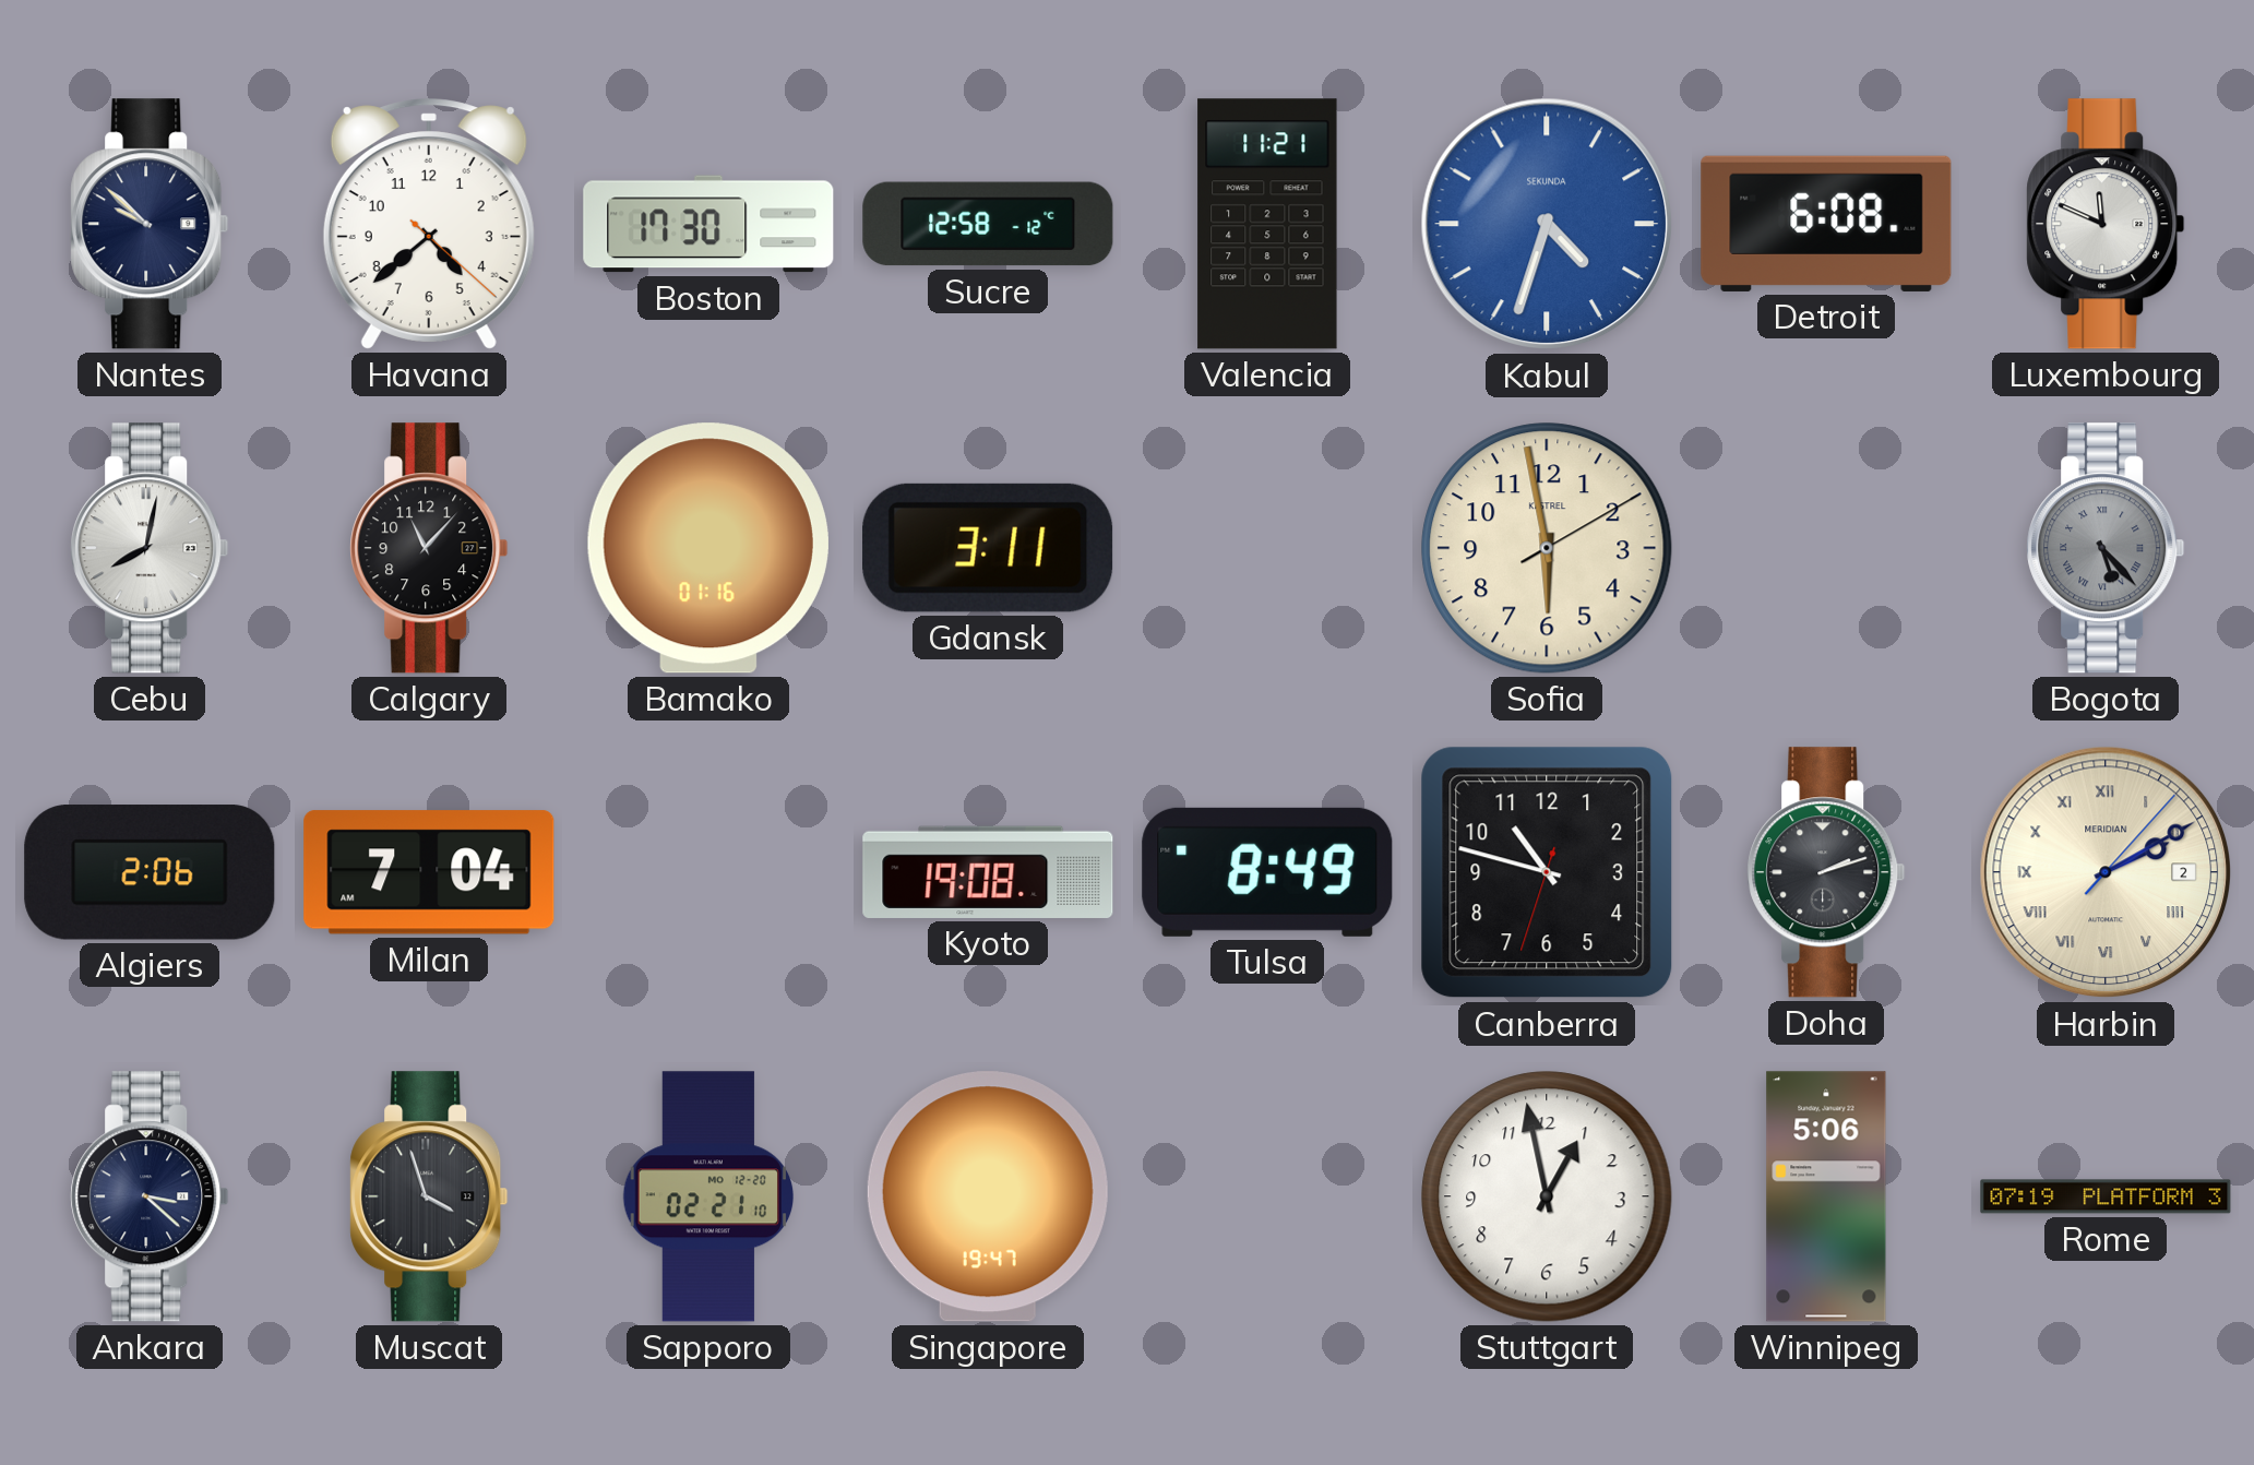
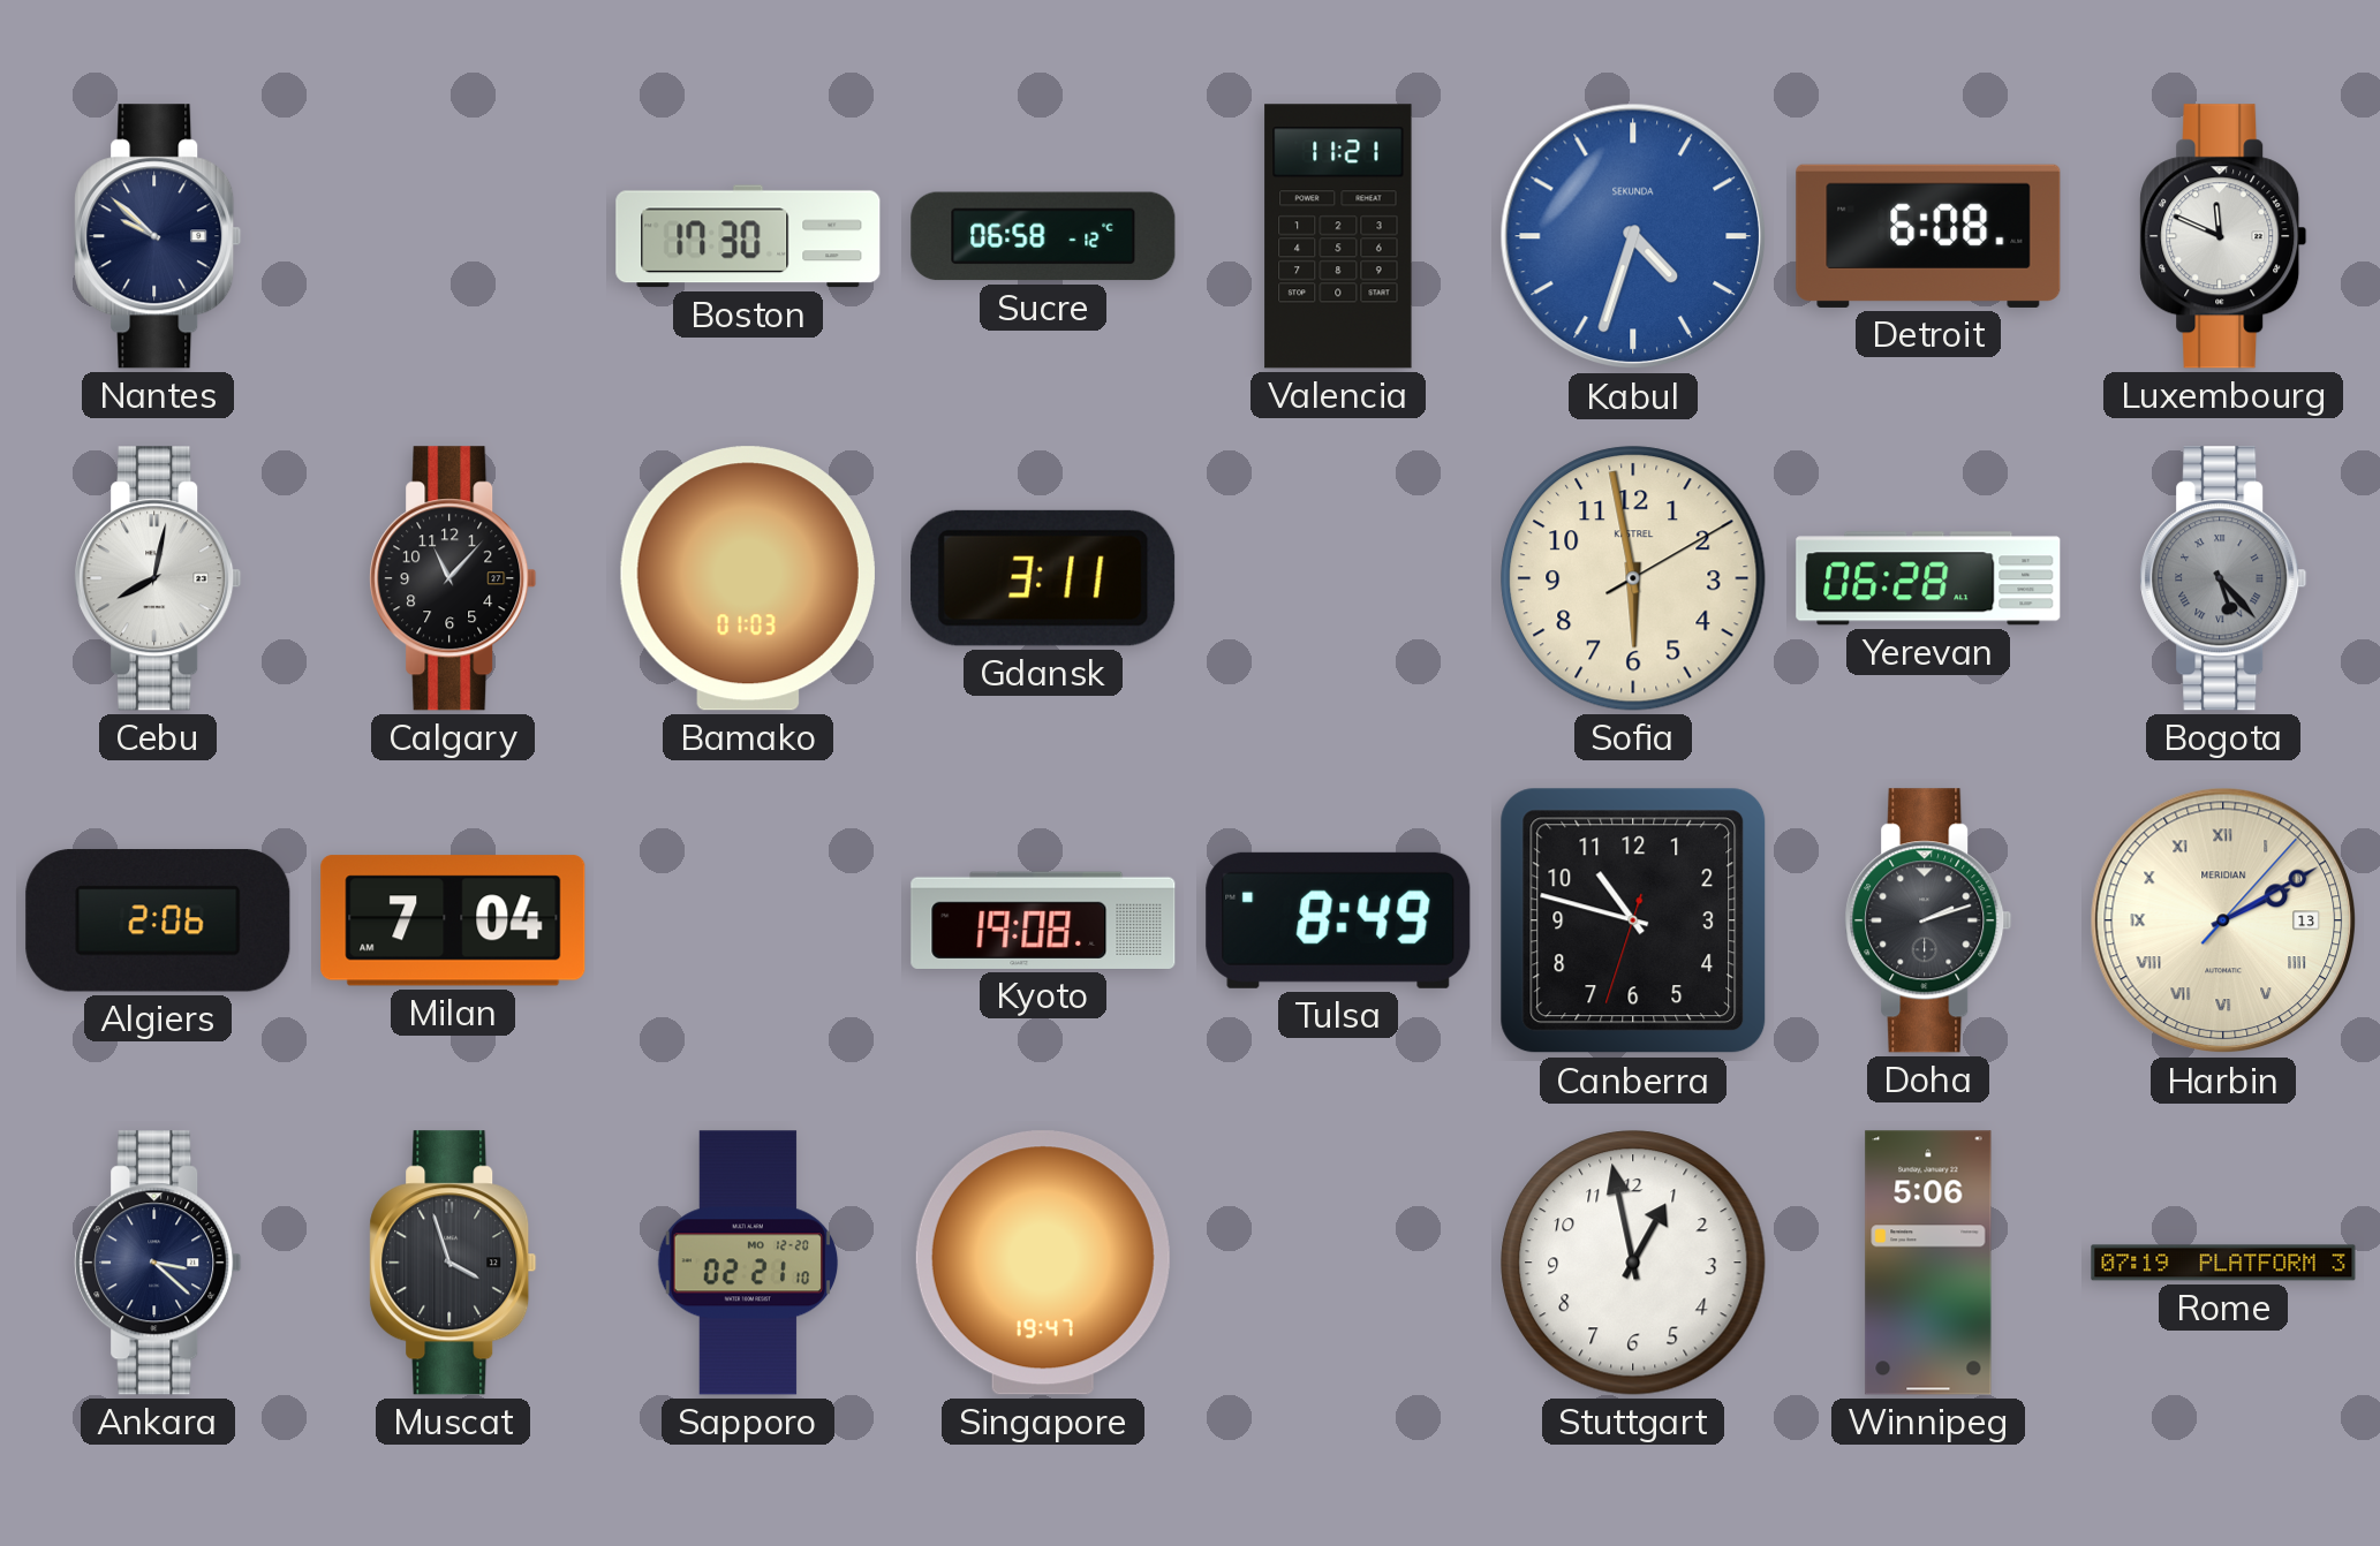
Havana: 4:38 -> none (429, 224)
Sucre: 12:58 -> 06:58 (1043, 236)
Bamako: 01:16 -> 01:03 (748, 578)
Yerevan: none -> 06:28 (1928, 578)
Harbin date: 2 -> 13 (2223, 920)
